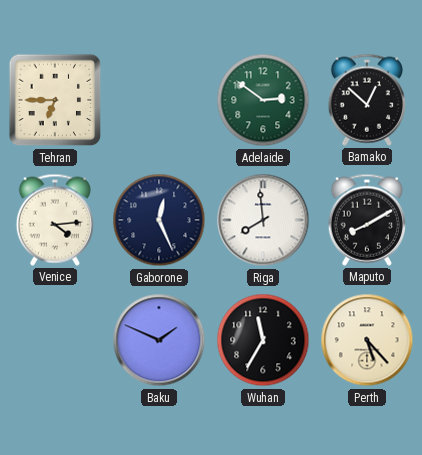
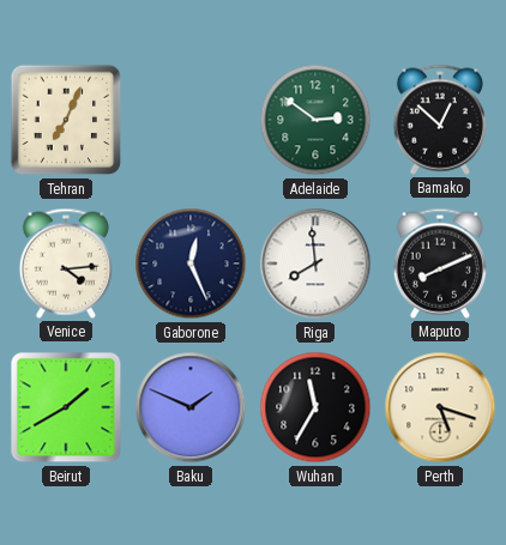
Tehran: 6:45 -> 7:04 (66, 120)
Maputo: 8:10 -> 8:11 (439, 264)
Beirut: none -> 1:40 (66, 407)
Perth: 5:23 -> 5:18 (440, 407)
